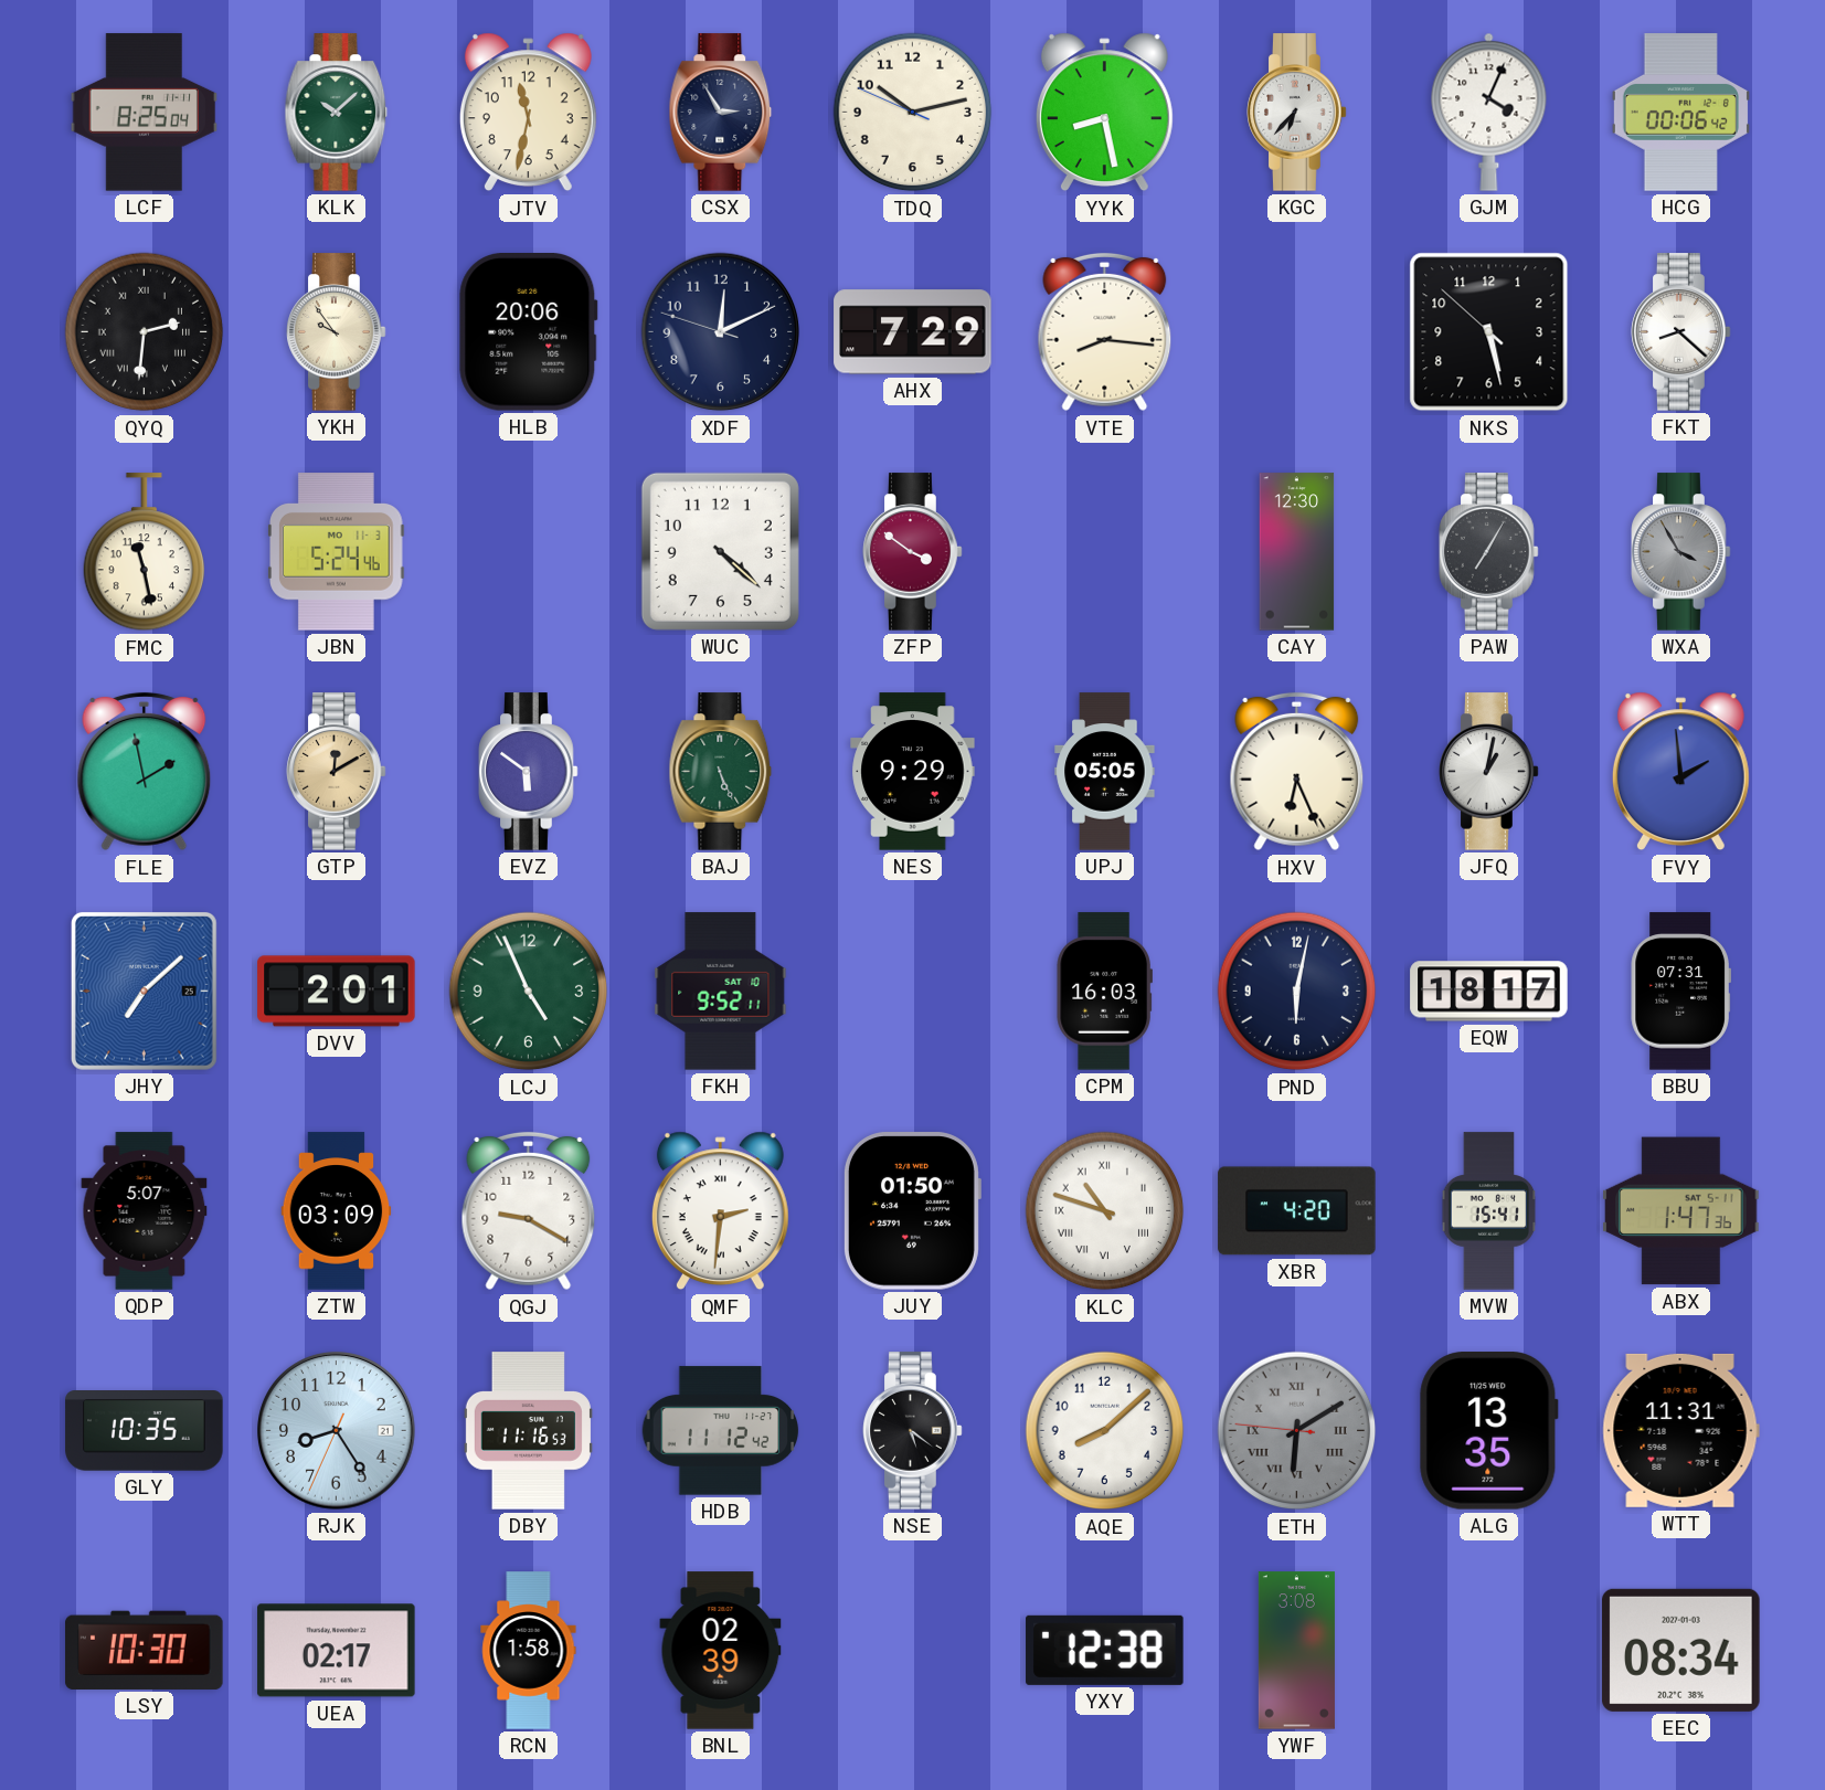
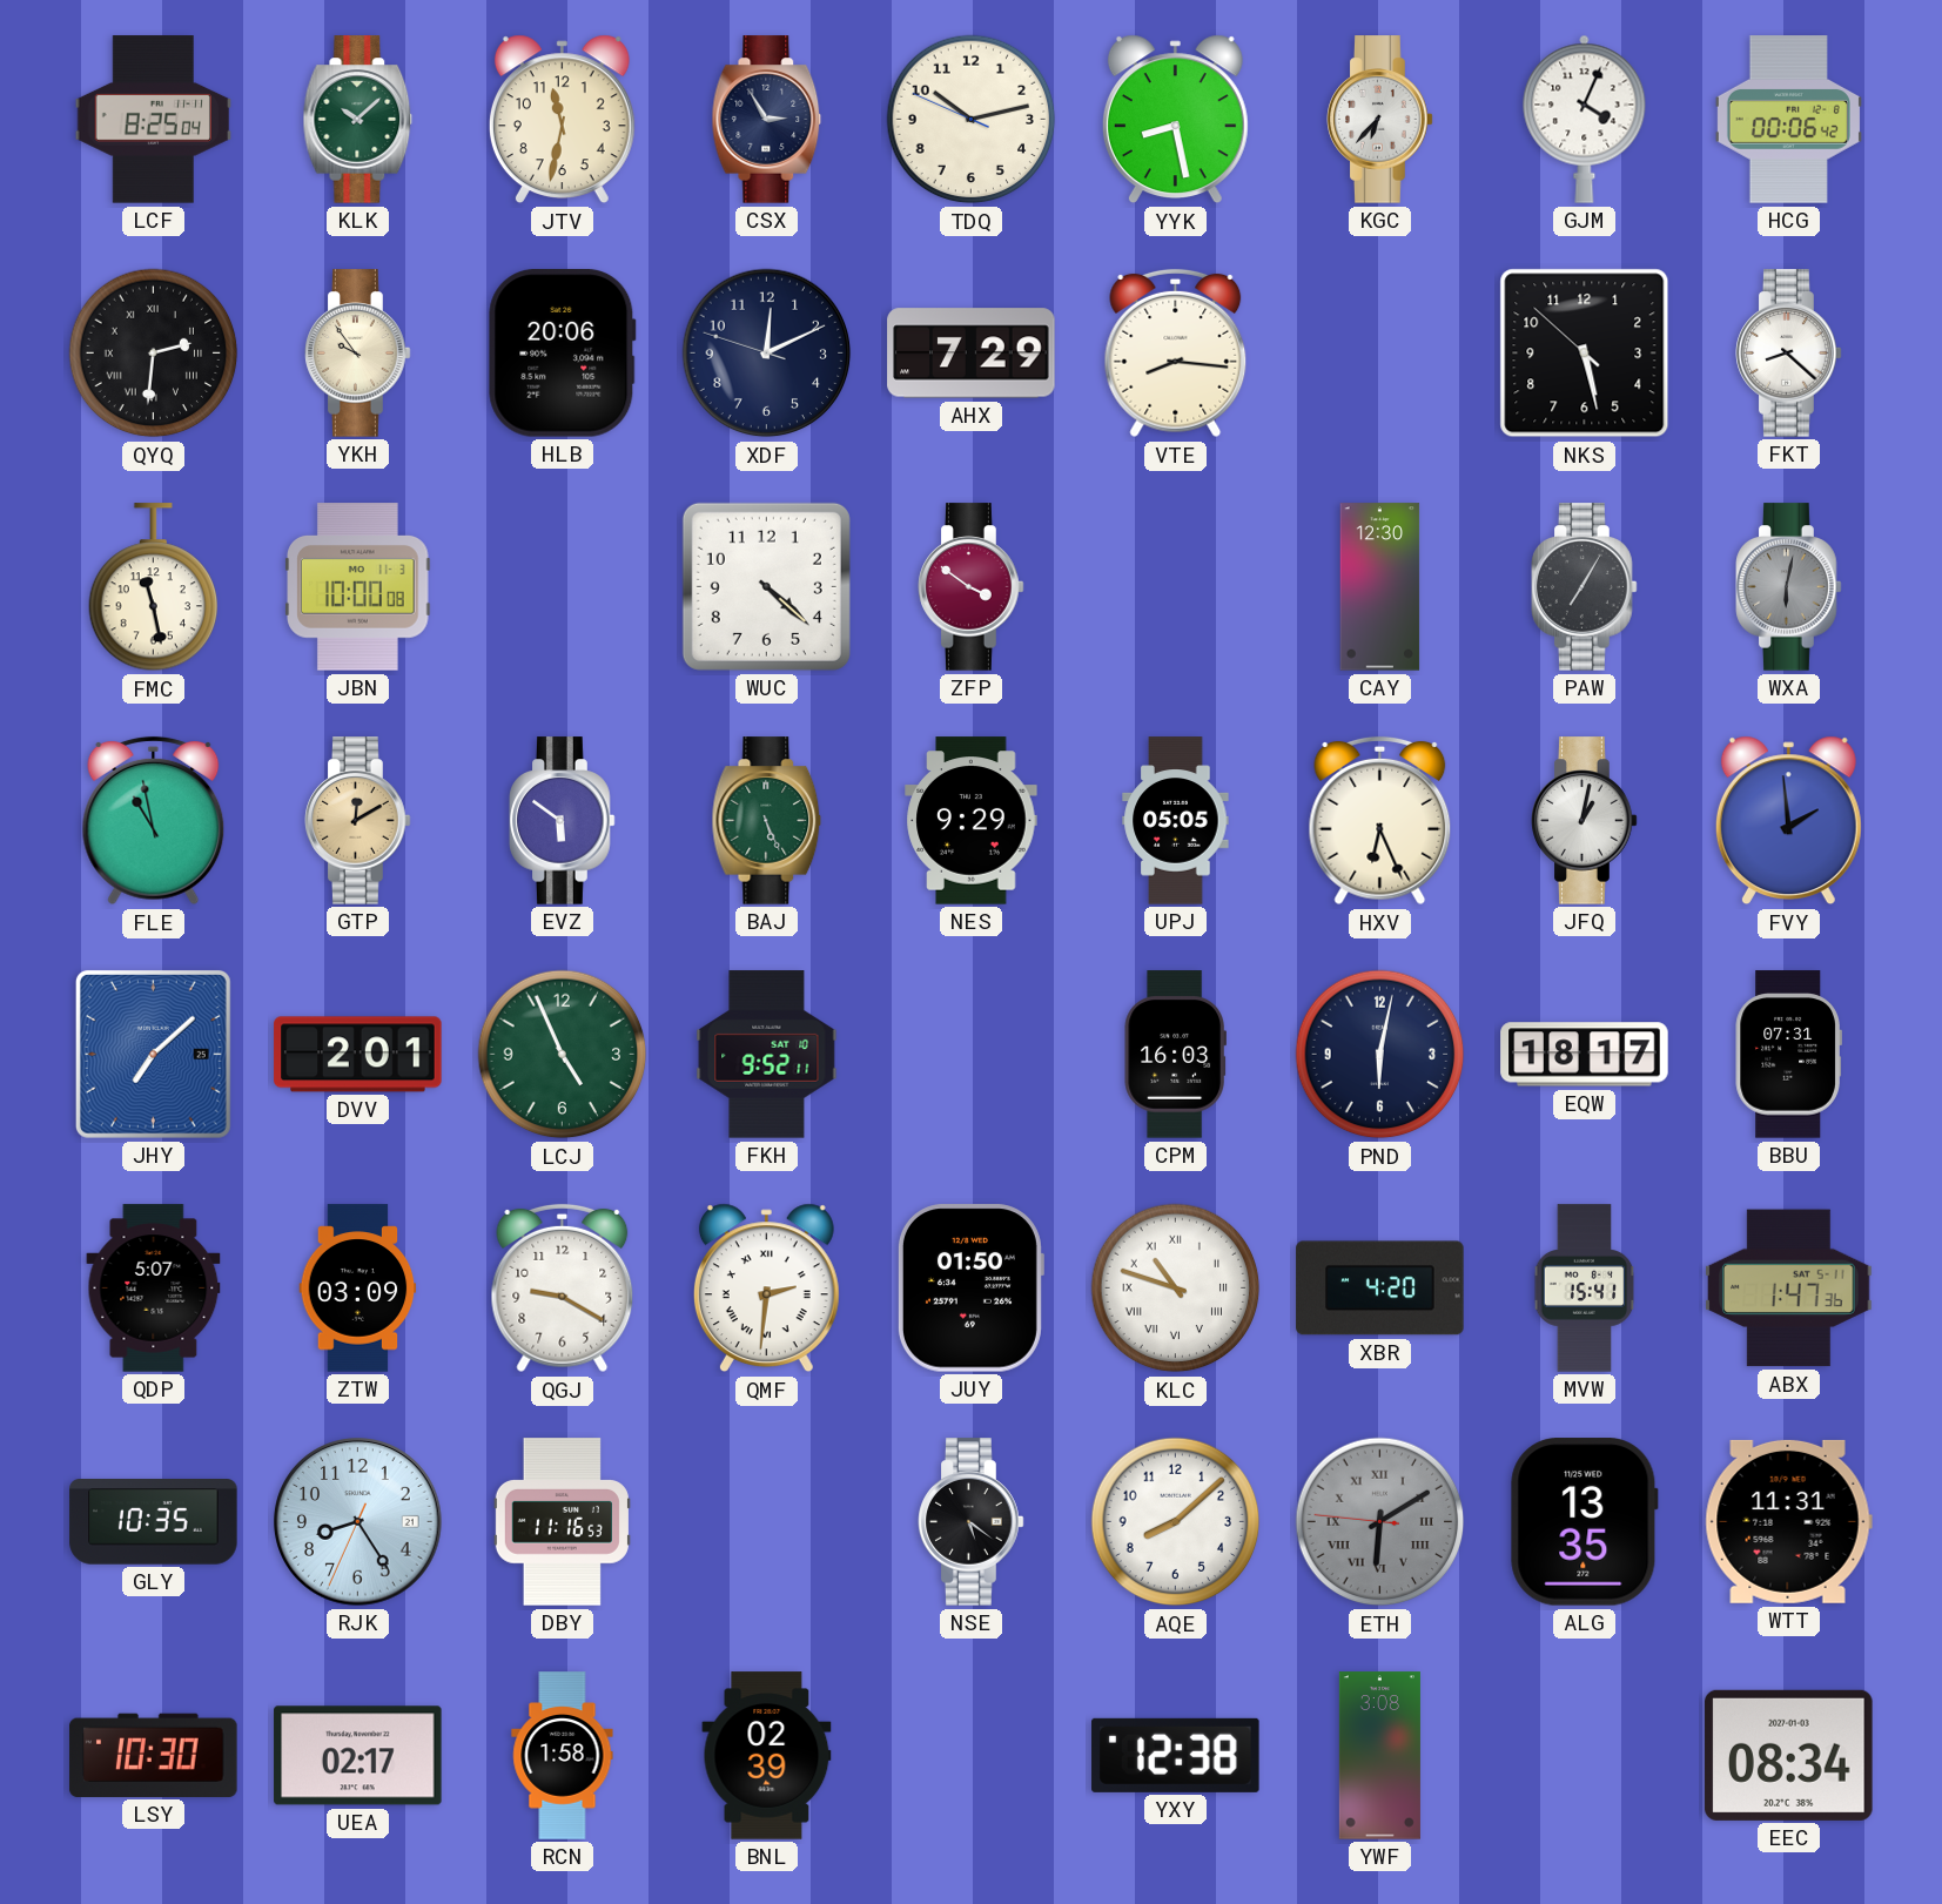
JBN: 5:24 -> 10:00 (358, 587)
WXA: 3:55 -> 6:02 (1789, 587)
FLE: 1:58 -> 10:58 (154, 821)
HDB: 11:12 -> none (721, 1431)
